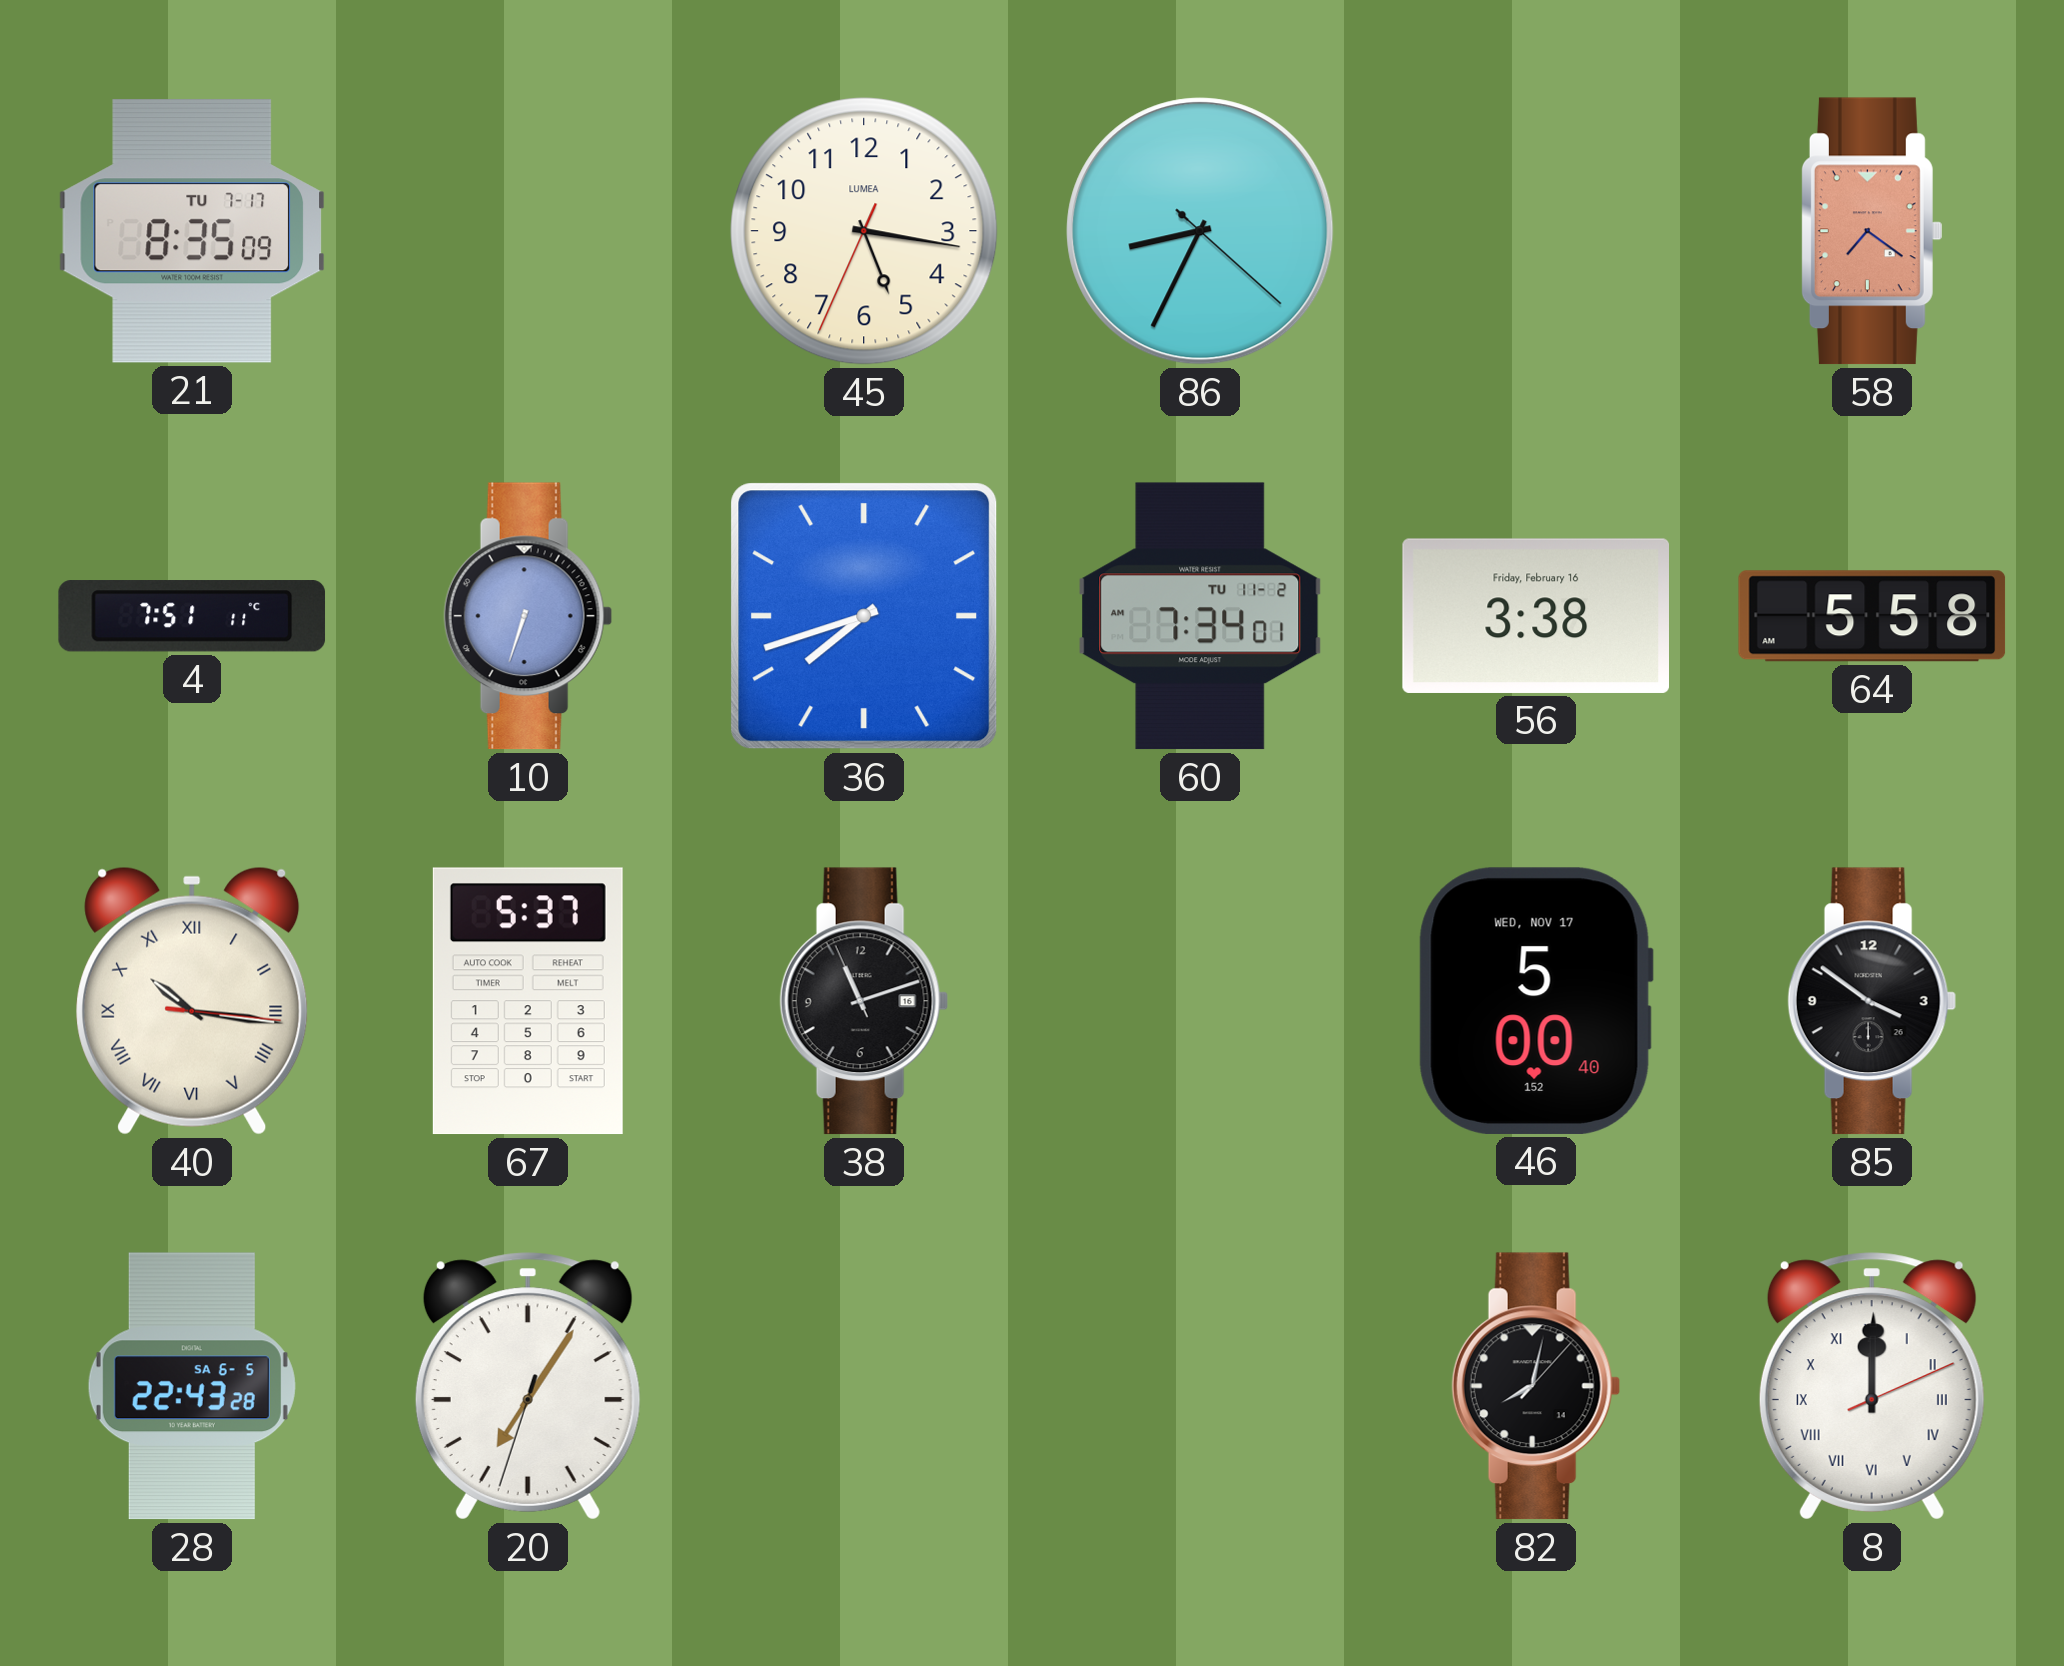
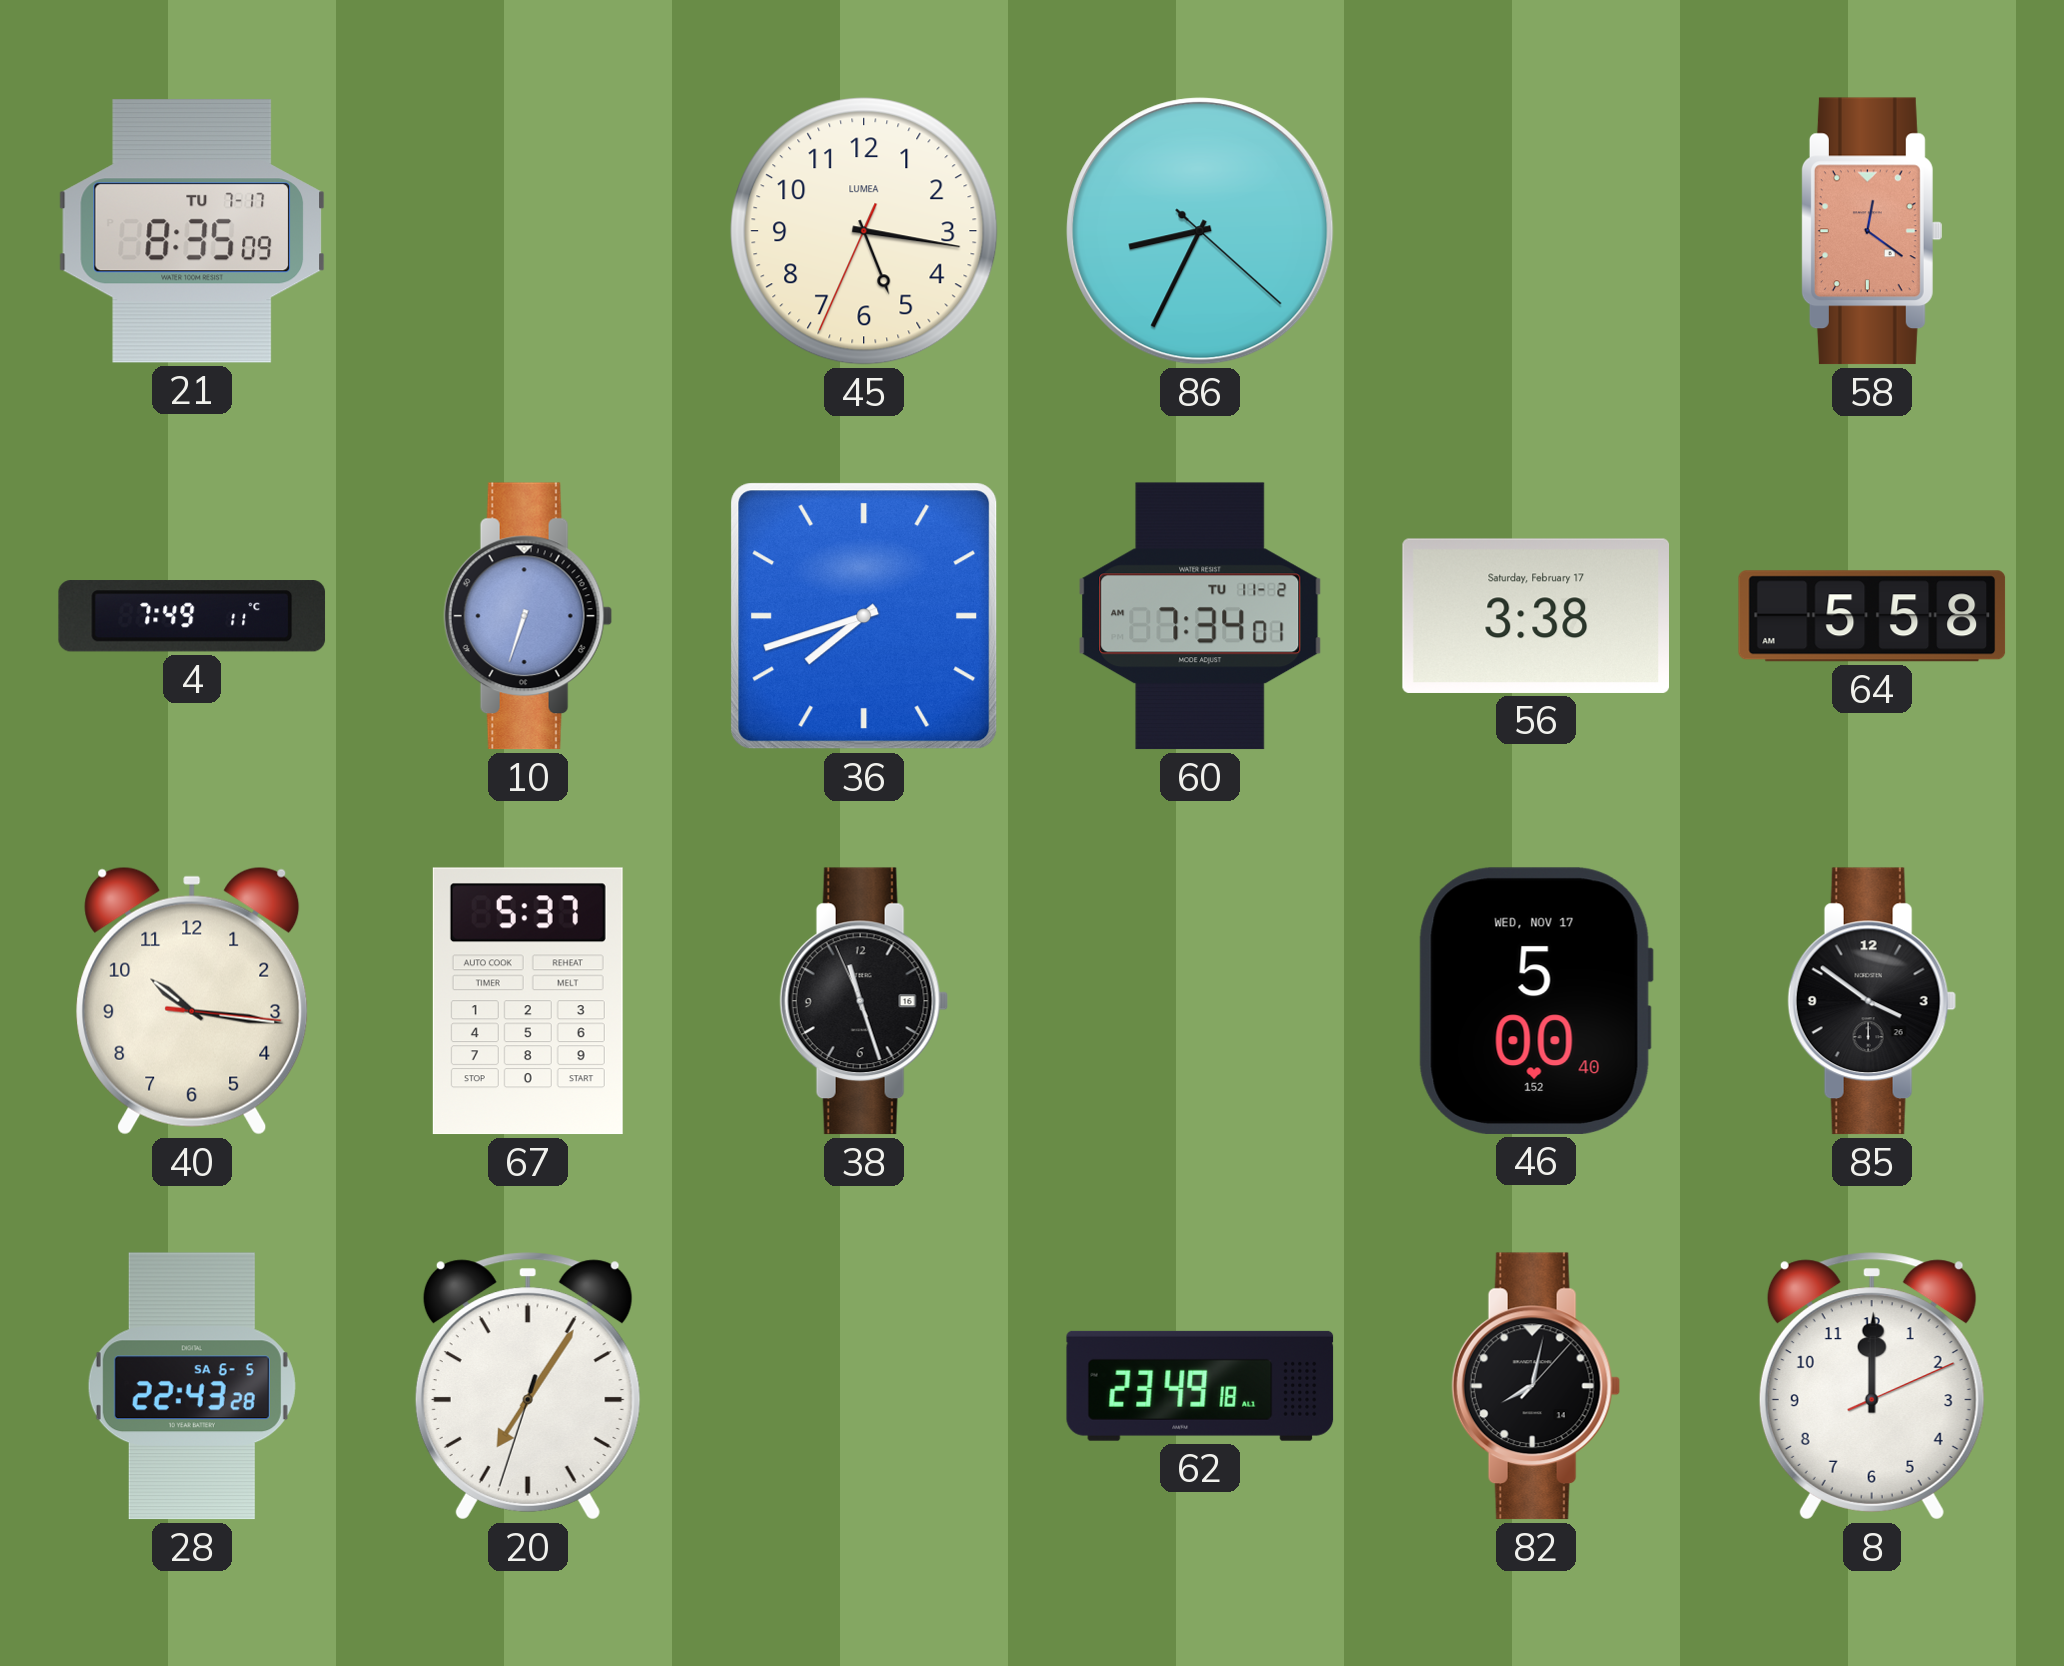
58: 7:21 -> 12:21 (1872, 231)
4: 7:51 -> 7:49 (192, 616)
56 date: Friday, February 16 -> Saturday, February 17 (1535, 616)
40 numerals: Roman -> Arabic (192, 1001)
38: 11:11 -> 11:26 (864, 1001)
62: none -> 23:49 (1200, 1386)
8 numerals: Roman -> Arabic (1872, 1386)
